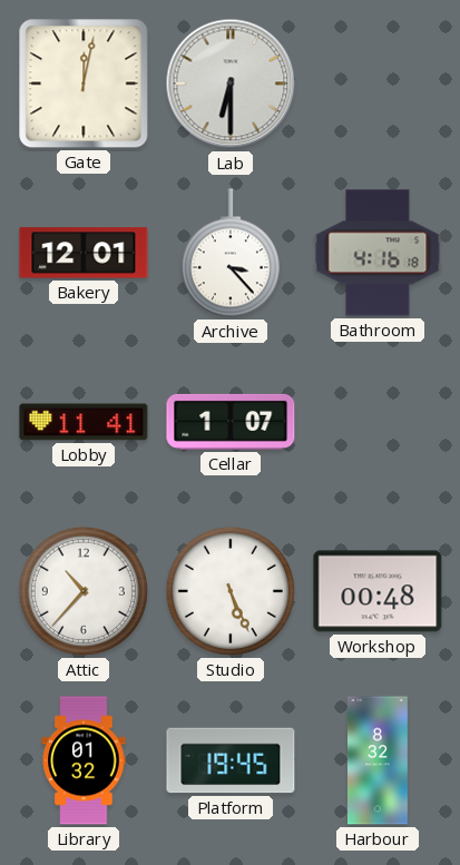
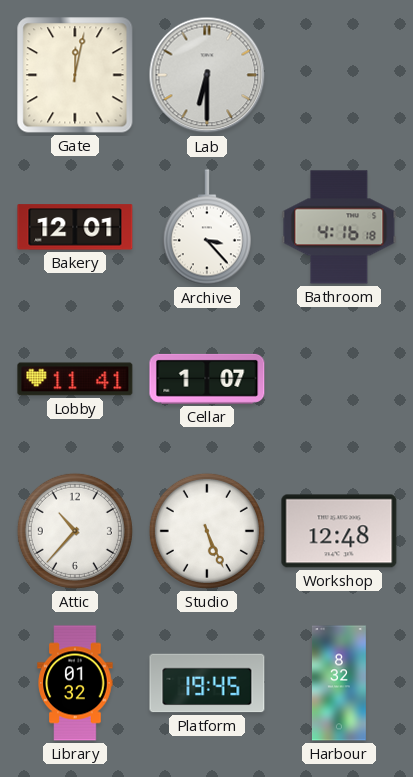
Workshop: 00:48 -> 12:48 (339, 531)
